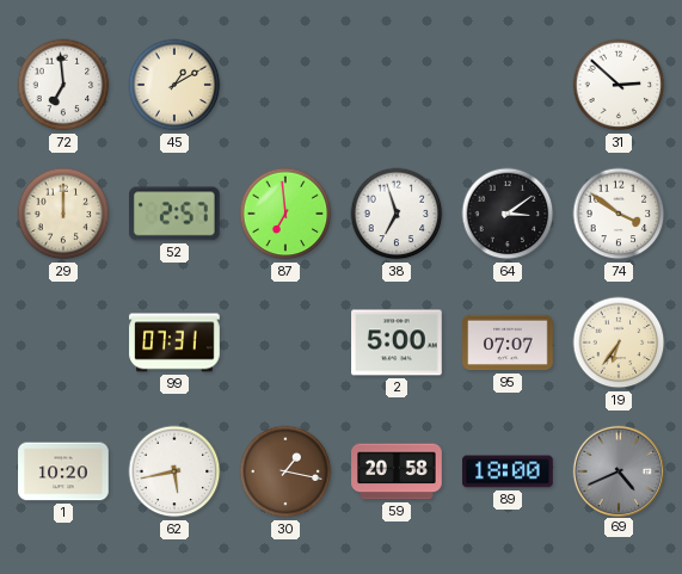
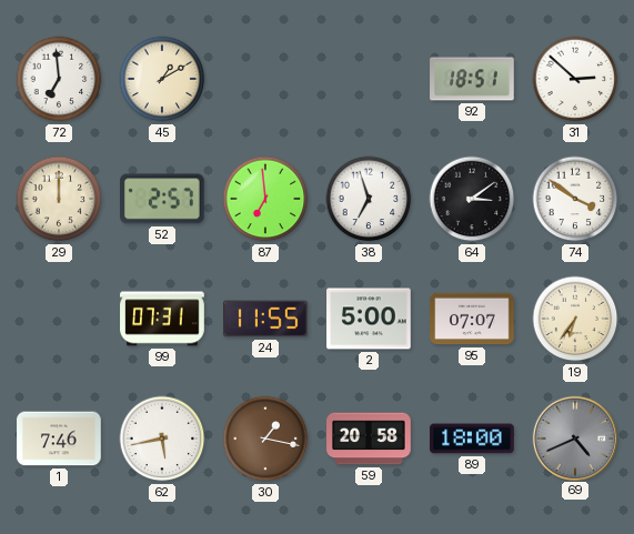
92: none -> 18:51 (472, 79)
24: none -> 11:55 (265, 319)
1: 10:20 -> 7:46 (59, 439)
